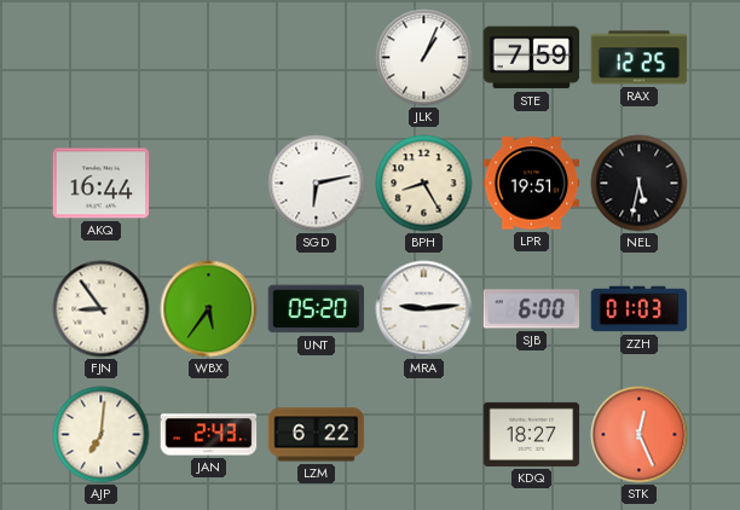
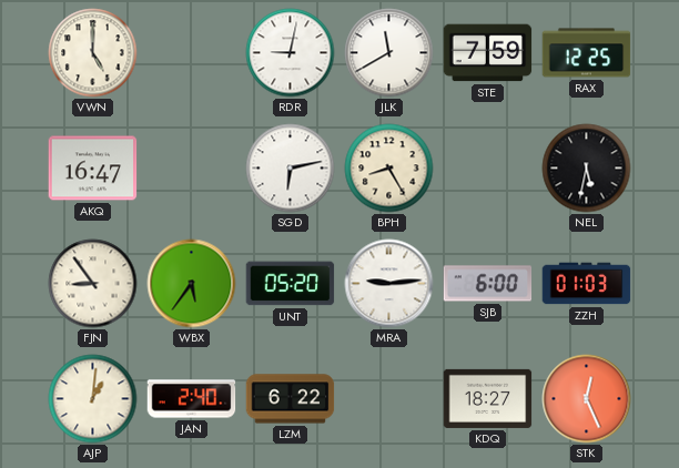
VWN: none -> 5:00 (93, 53)
RDR: none -> 9:02 (291, 53)
JLK: 1:04 -> 11:40 (389, 53)
AKQ: 16:44 -> 16:47 (93, 169)
LPR: 19:51 -> none (532, 184)
AJP: 7:01 -> 1:01 (93, 399)
JAN: 2:43 -> 2:40 (192, 399)
